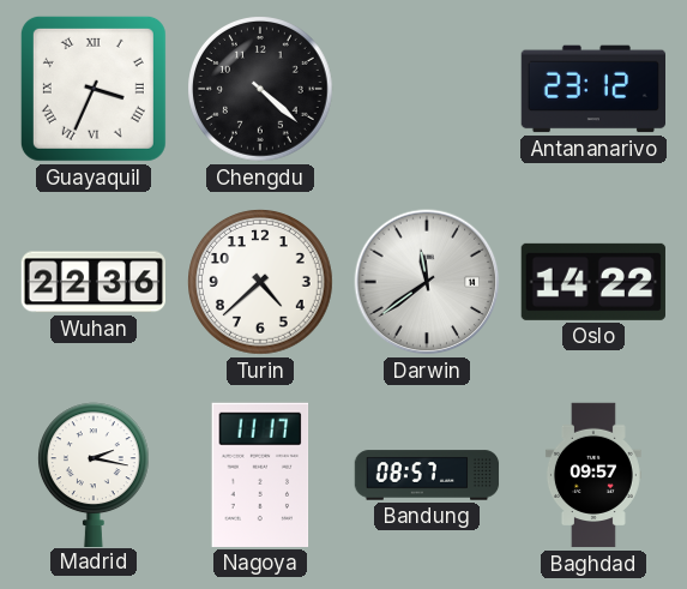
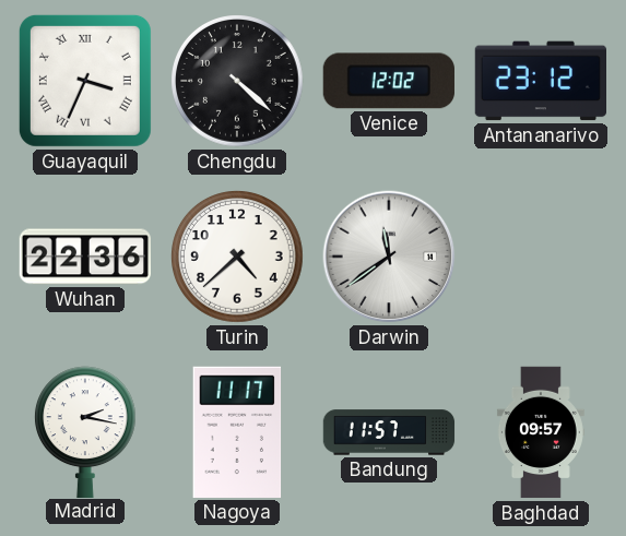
Venice: none -> 12:02 (389, 81)
Oslo: 14:22 -> none (593, 282)
Bandung: 08:57 -> 11:57 (389, 432)
